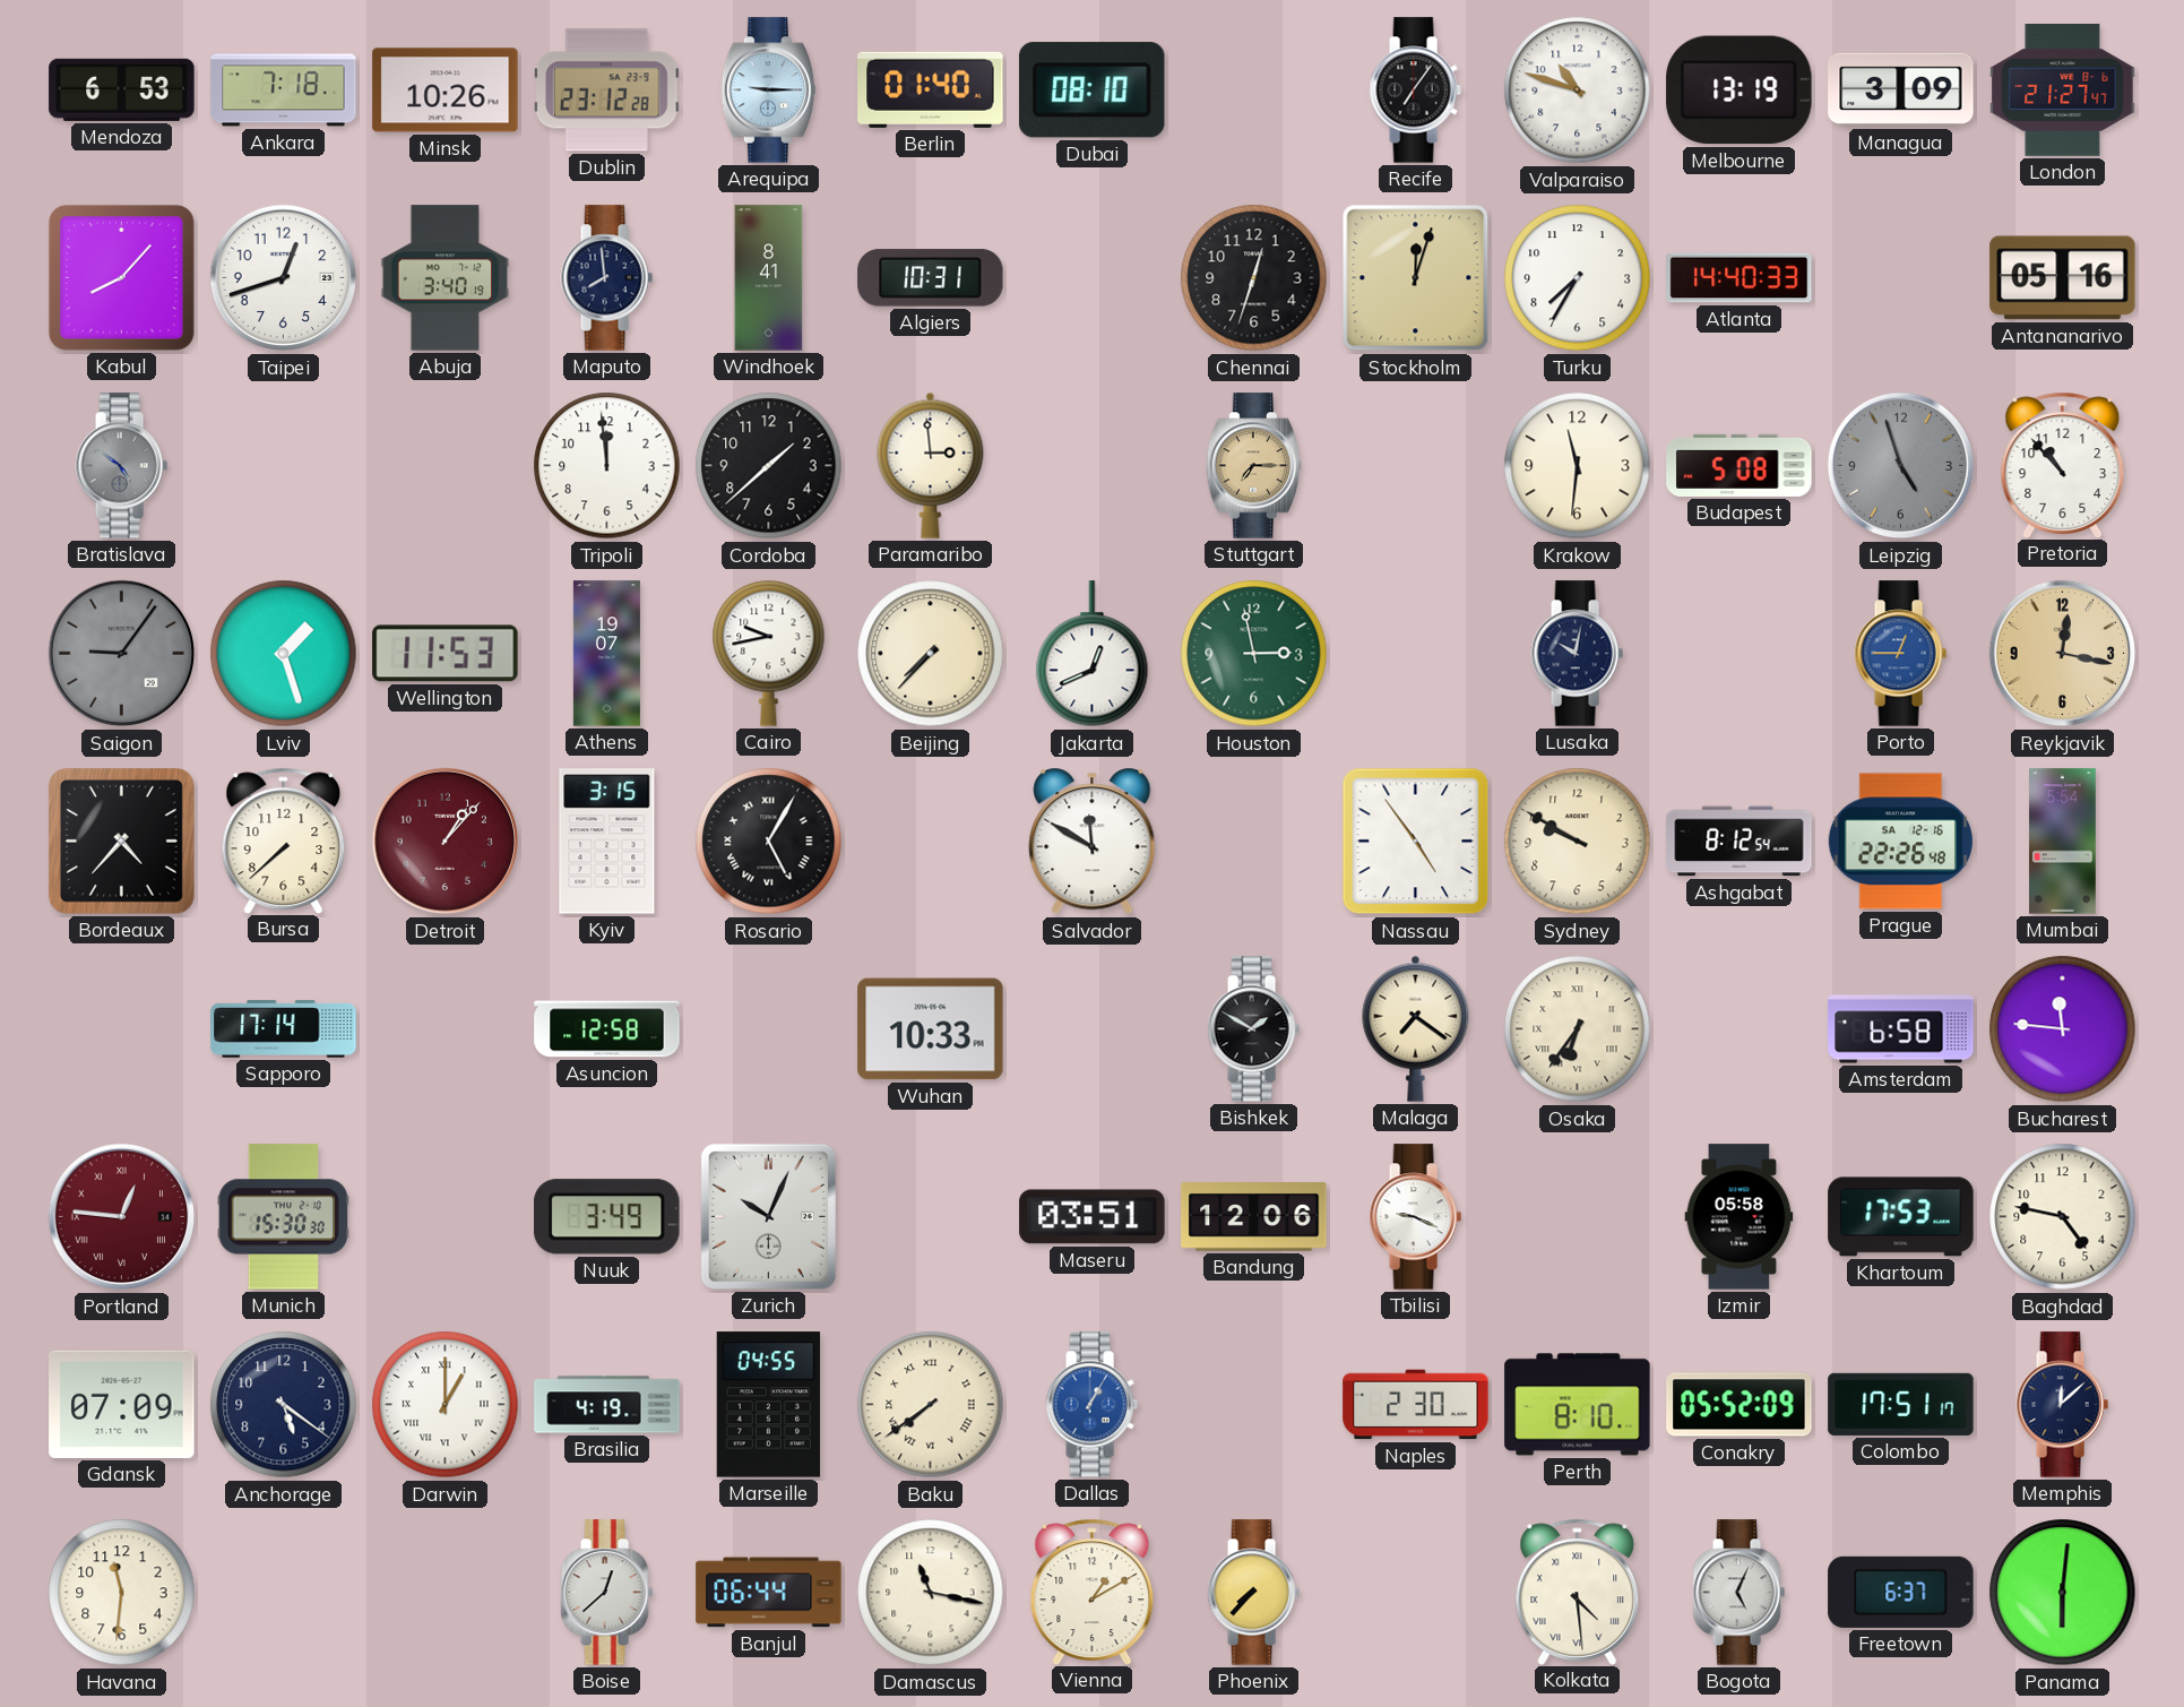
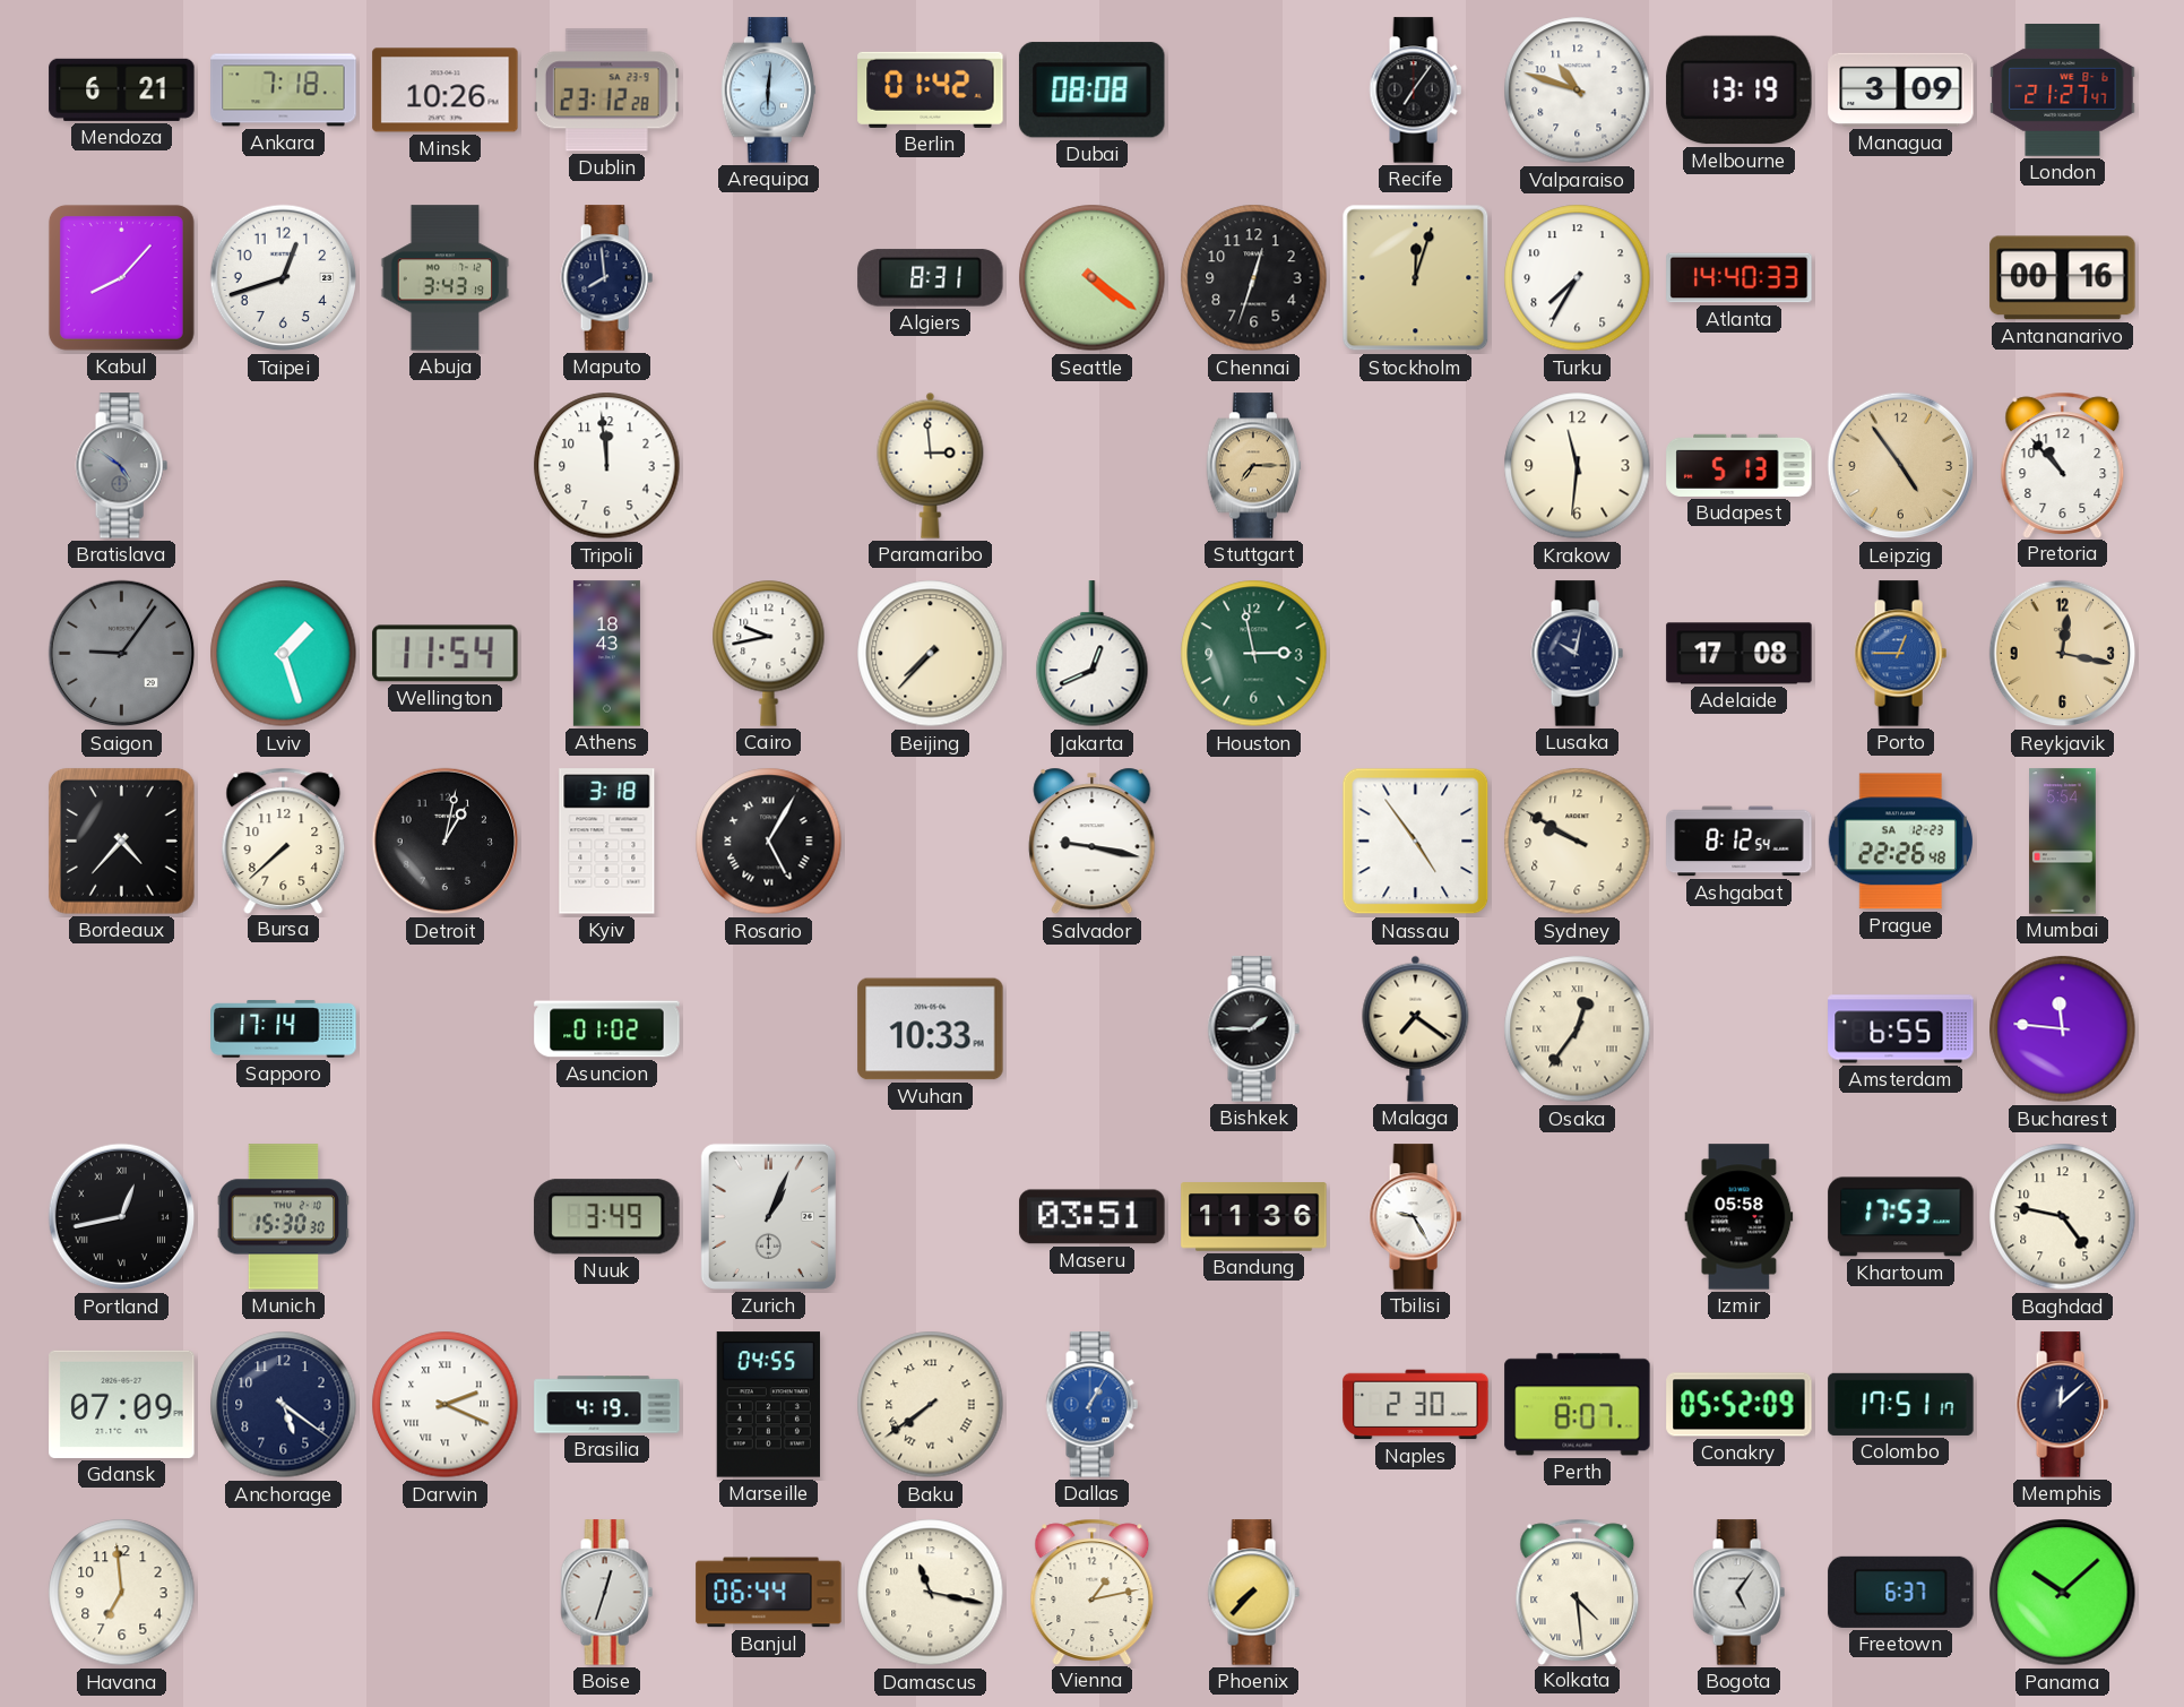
Mendoza: 6:53 -> 6:21 (122, 89)
Arequipa: 9:15 -> 6:01 (769, 90)
Berlin: 01:40 -> 01:42 (931, 89)
Dubai: 08:10 -> 08:08 (1091, 90)
Abuja: 3:40 -> 3:43 (446, 278)
Windhoek: 8:41 -> none (769, 278)
Algiers: 10:31 -> 8:31 (931, 278)
Seattle: none -> 4:21 (1093, 278)
Antananarivo: 05:16 -> 00:16 (2063, 278)
Cordoba: 1:38 -> none (769, 466)
Budapest: 5:08 -> 5:13 (1740, 465)
Leipzig: 4:57 -> 4:54 (1901, 466)
Leipzig dial: grey -> champagne (1901, 466)
Wellington: 11:53 -> 11:54 (446, 654)
Athens: 19:07 -> 18:43 (606, 654)
Adelaide: none -> 17:08 (1740, 654)
Detroit: 1:07 -> 1:02 (446, 842)
Detroit dial: burgundy -> black (446, 842)
Kyiv: 3:15 -> 3:18 (607, 842)
Salvador: 11:50 -> 9:17 (1093, 842)
Prague date: SA 12-16 -> SA 12-23 (1900, 842)
Asuncion: 12:58 -> 01:02 (607, 1029)
Bishkek: 1:50 -> 1:45 (1253, 1029)
Osaka: 6:36 -> 12:36 (1578, 1029)
Amsterdam: 6:58 -> 6:55 (1901, 1029)
Portland: 12:46 -> 12:43 (122, 1217)
Portland dial: burgundy -> black (122, 1217)
Zurich: 10:04 -> 1:04 (768, 1216)
Bandung: 12:06 -> 11:36 (1254, 1217)
Tbilisi: 9:19 -> 9:25 (1415, 1217)
Darwin: 1:00 -> 2:19 (446, 1405)
Perth: 8:10 -> 8:07 (1578, 1405)
Havana: 11:31 -> 6:59 (122, 1593)
Boise: 12:38 -> 12:33 (606, 1593)
Vienna: 1:10 -> 1:13 (1093, 1592)
Bogota: 5:04 -> 5:06 (1738, 1593)
Panama: 6:01 -> 10:08 (2063, 1593)
